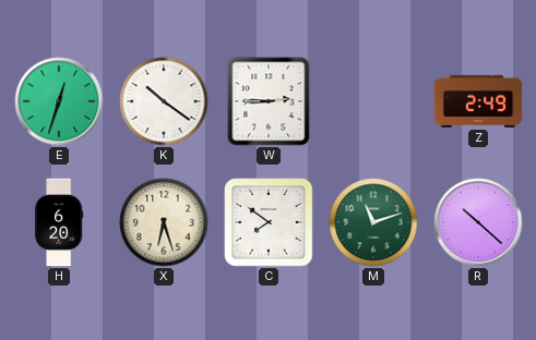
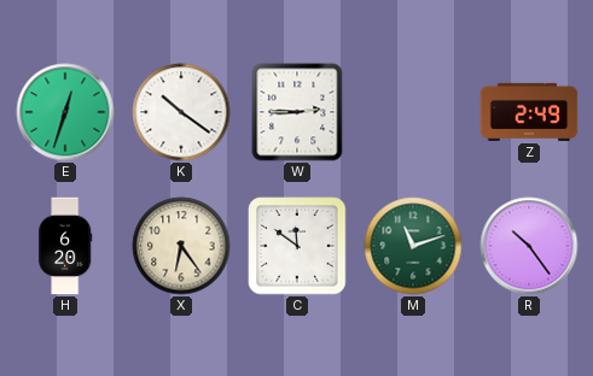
X: 6:27 -> 6:24 (181, 246)
C: 7:51 -> 11:51 (297, 246)
R: 10:22 -> 10:24 (529, 246)
